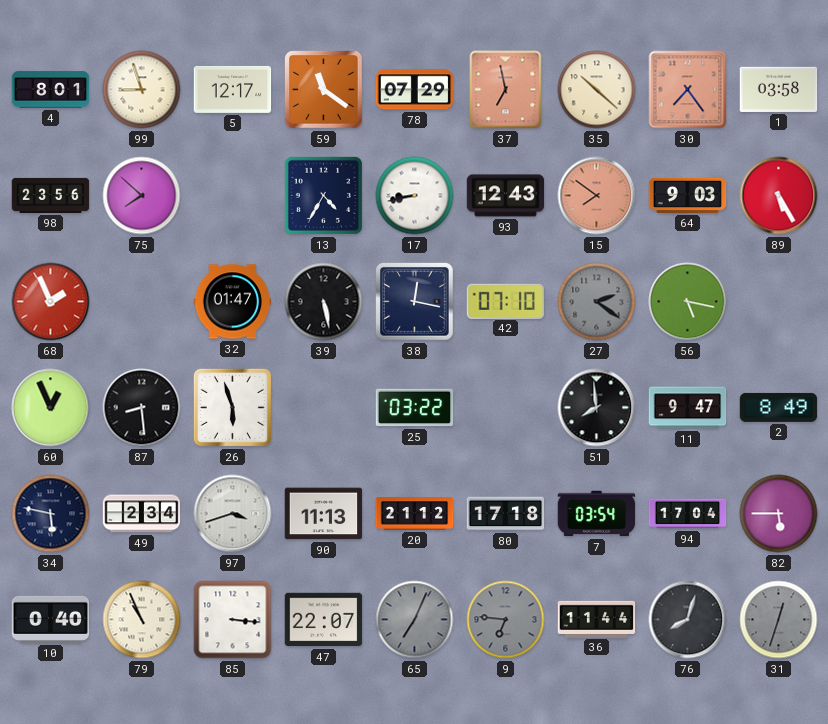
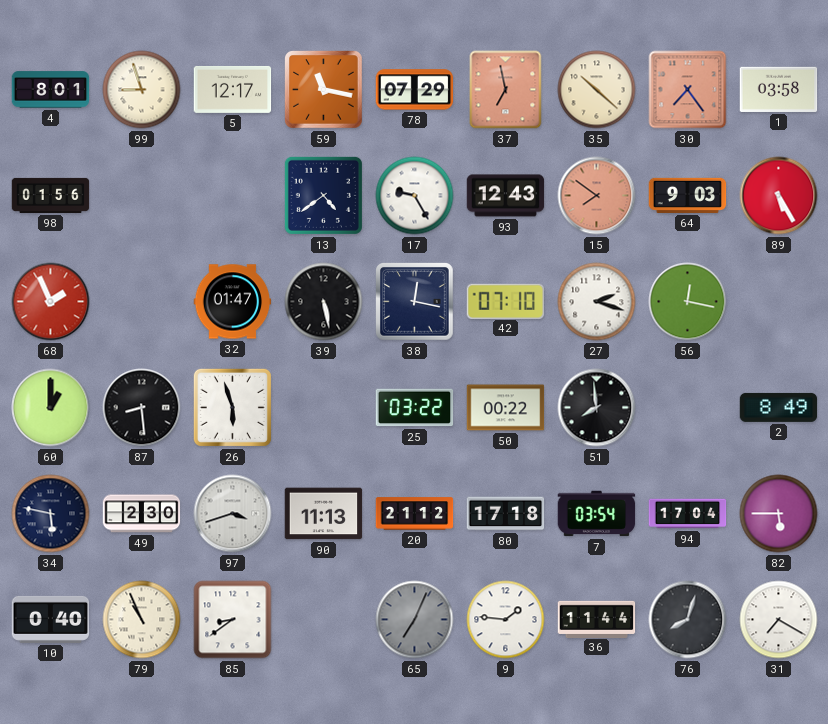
59: 11:21 -> 11:17 (324, 90)
98: 23:56 -> 01:56 (51, 195)
75: 7:52 -> none (142, 196)
13: 4:35 -> 4:39 (323, 195)
17: 8:43 -> 9:25 (415, 196)
27: 2:21 -> 2:18 (597, 302)
27 dial: grey -> white (597, 302)
56: 5:17 -> 12:17 (688, 302)
60: 12:56 -> 1:00 (51, 408)
50: none -> 00:22 (506, 408)
11: 9:47 -> none (688, 408)
49: 2:34 -> 2:30 (142, 514)
85: 3:16 -> 8:39 (233, 620)
47: 22:07 -> none (324, 620)
9: 6:46 -> 1:46 (506, 620)
9 dial: grey -> white (506, 620)
31: 12:33 -> 7:20 (779, 620)
31 dial: grey -> white (779, 620)
